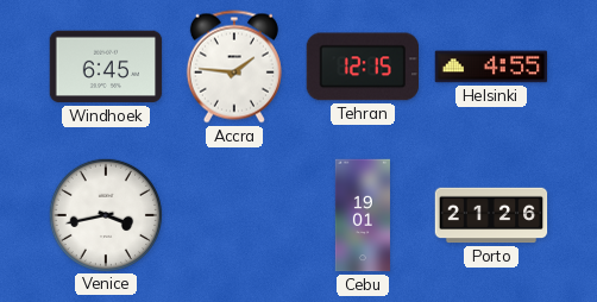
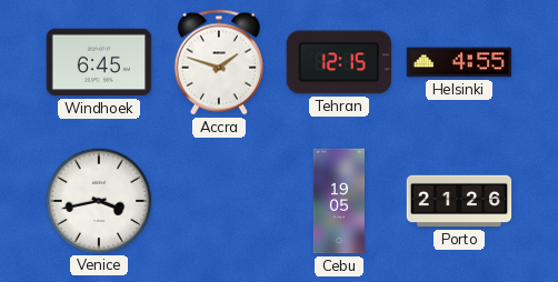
Accra: 1:46 -> 1:48 (219, 62)
Cebu: 19:01 -> 19:05 (339, 201)
